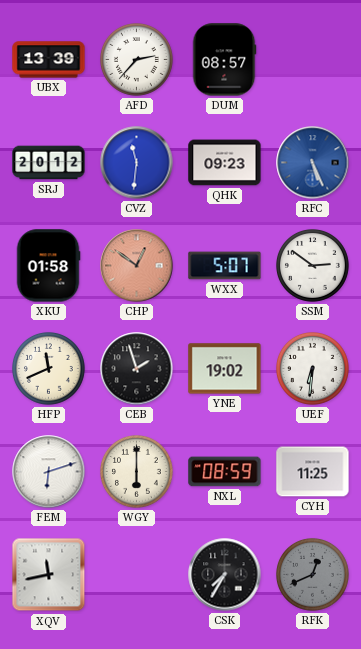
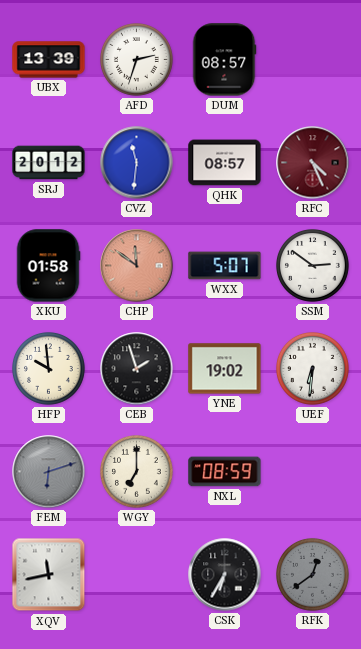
AFD: 2:37 -> 2:33 (137, 60)
QHK: 09:23 -> 08:57 (225, 163)
RFC: 5:26 -> 4:26 (313, 163)
RFC dial: blue -> burgundy (313, 163)
CHP: 12:51 -> 11:51 (137, 266)
HFP: 11:41 -> 9:59 (49, 369)
FEM dial: white -> grey (49, 472)
WGY: 6:00 -> 7:00 (137, 472)
CYH: 11:25 -> none (313, 472)
CSK: 7:35 -> 6:35 (225, 575)
RFK: 12:41 -> 12:39 (313, 575)
